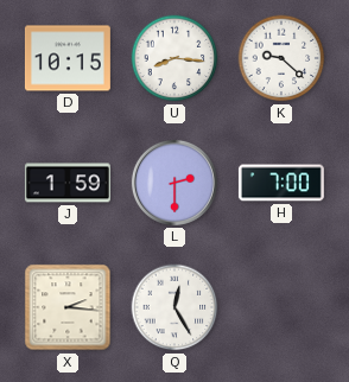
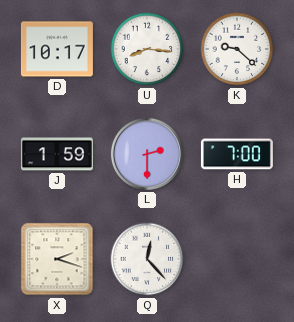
D: 10:15 -> 10:17 (57, 49)
X: 2:16 -> 2:18 (57, 259)
Q: 12:25 -> 12:23 (147, 259)
